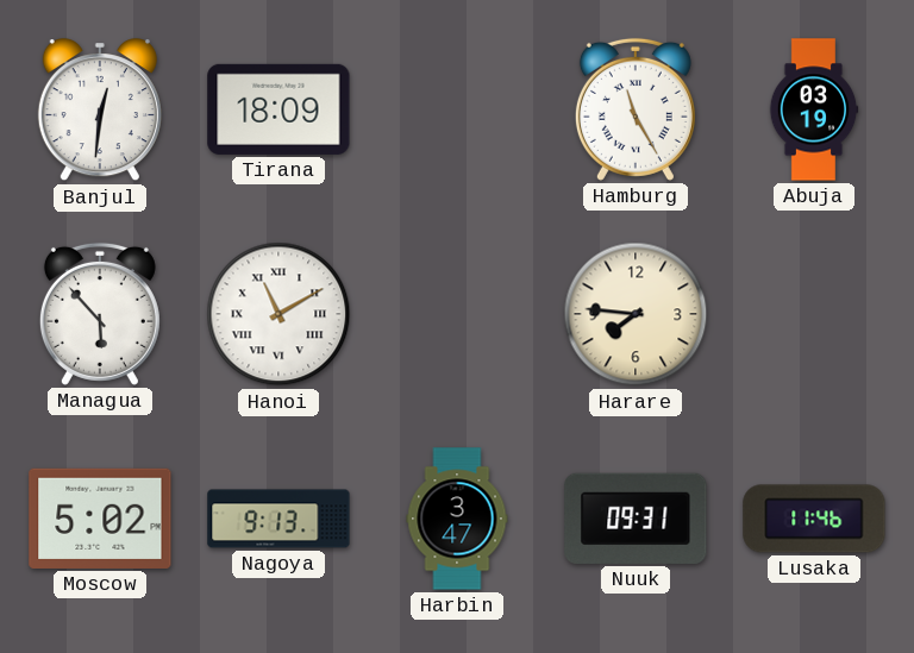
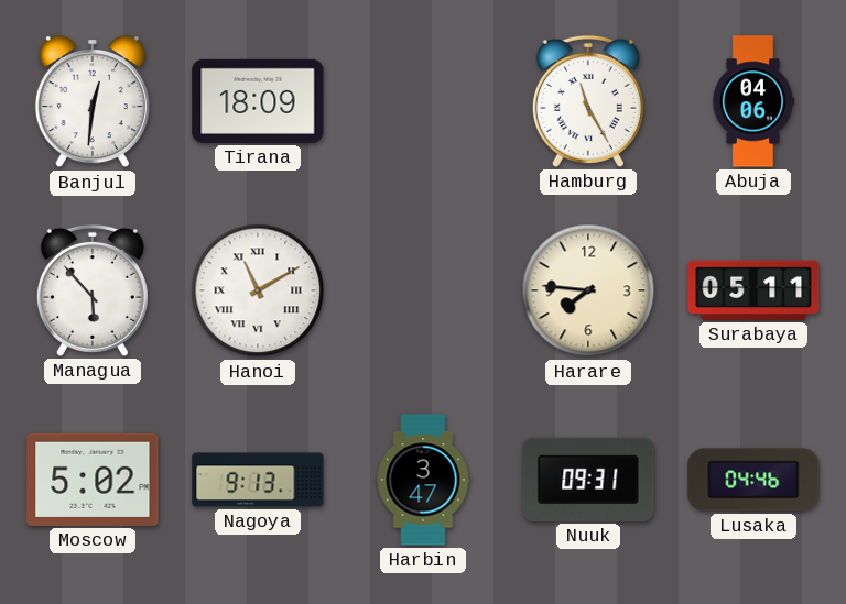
Abuja: 03:19 -> 04:06 (753, 101)
Surabaya: none -> 05:11 (753, 290)
Lusaka: 11:46 -> 04:46 (753, 480)
